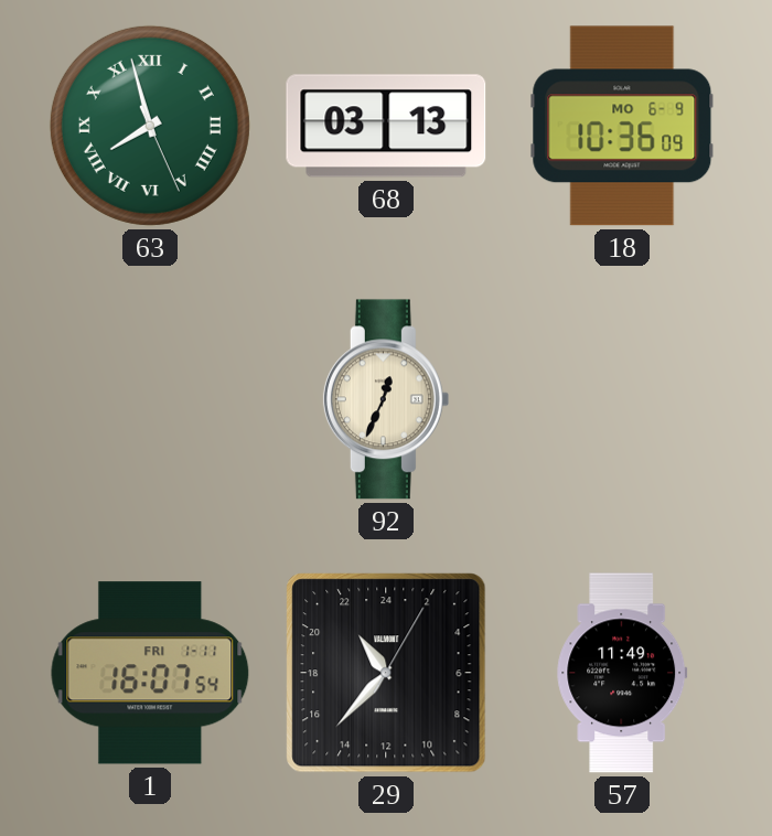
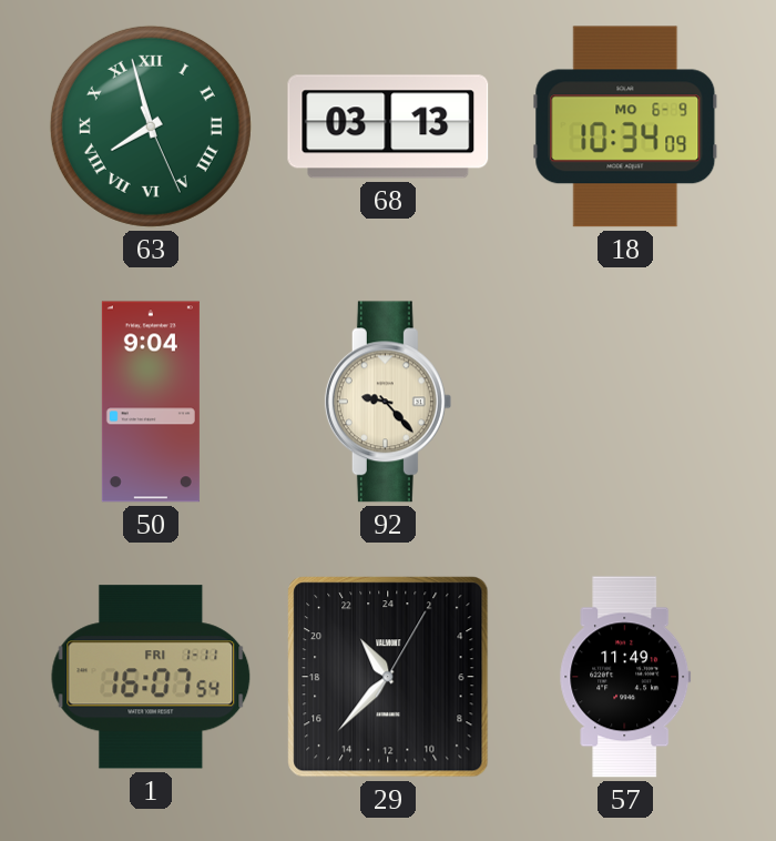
18: 10:36 -> 10:34 (625, 126)
50: none -> 9:04 (151, 402)
92: 12:34 -> 9:23 (388, 402)
